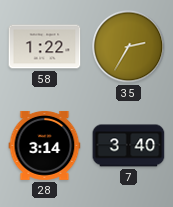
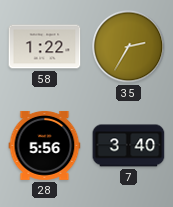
28: 3:14 -> 5:56 (45, 145)
